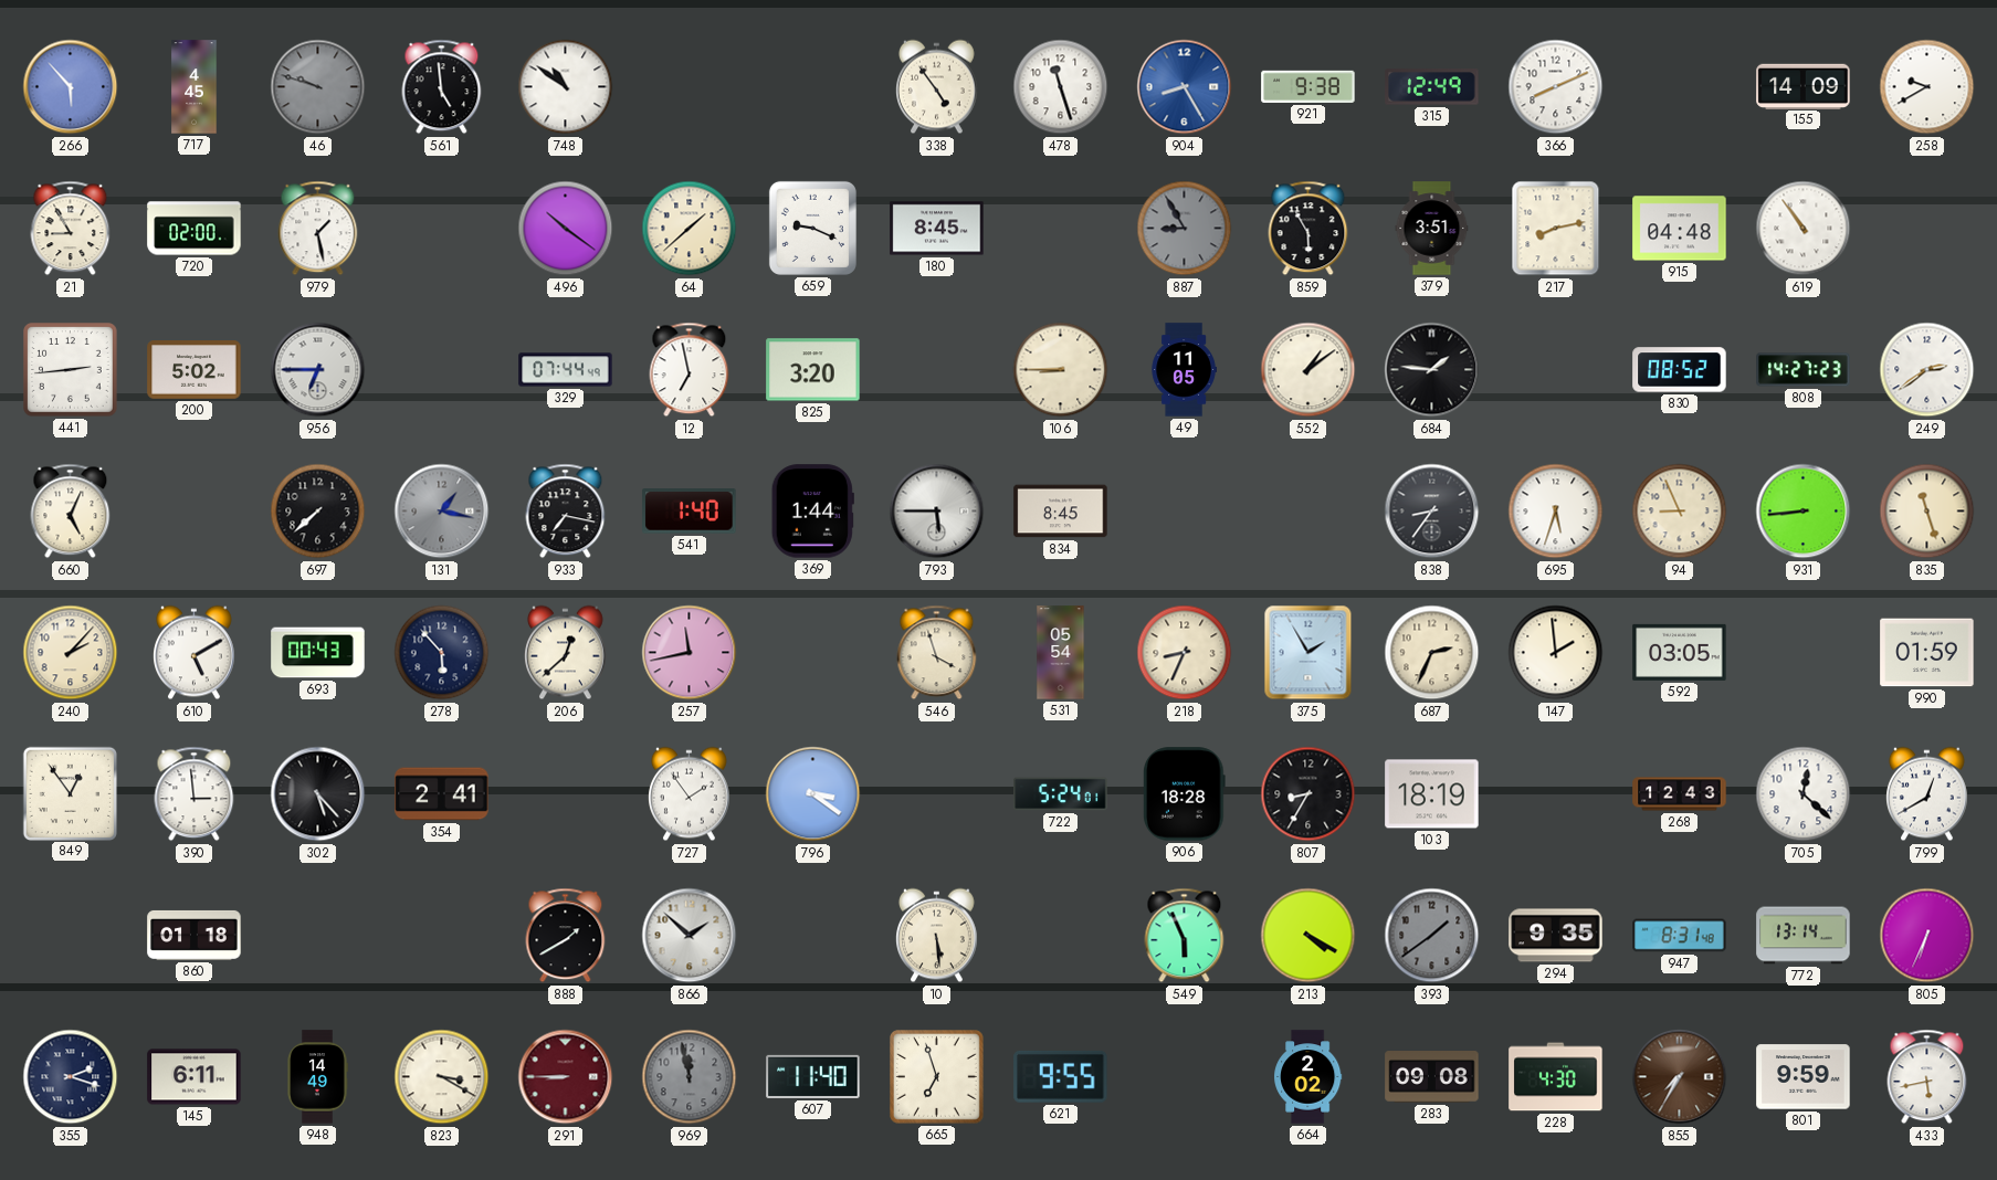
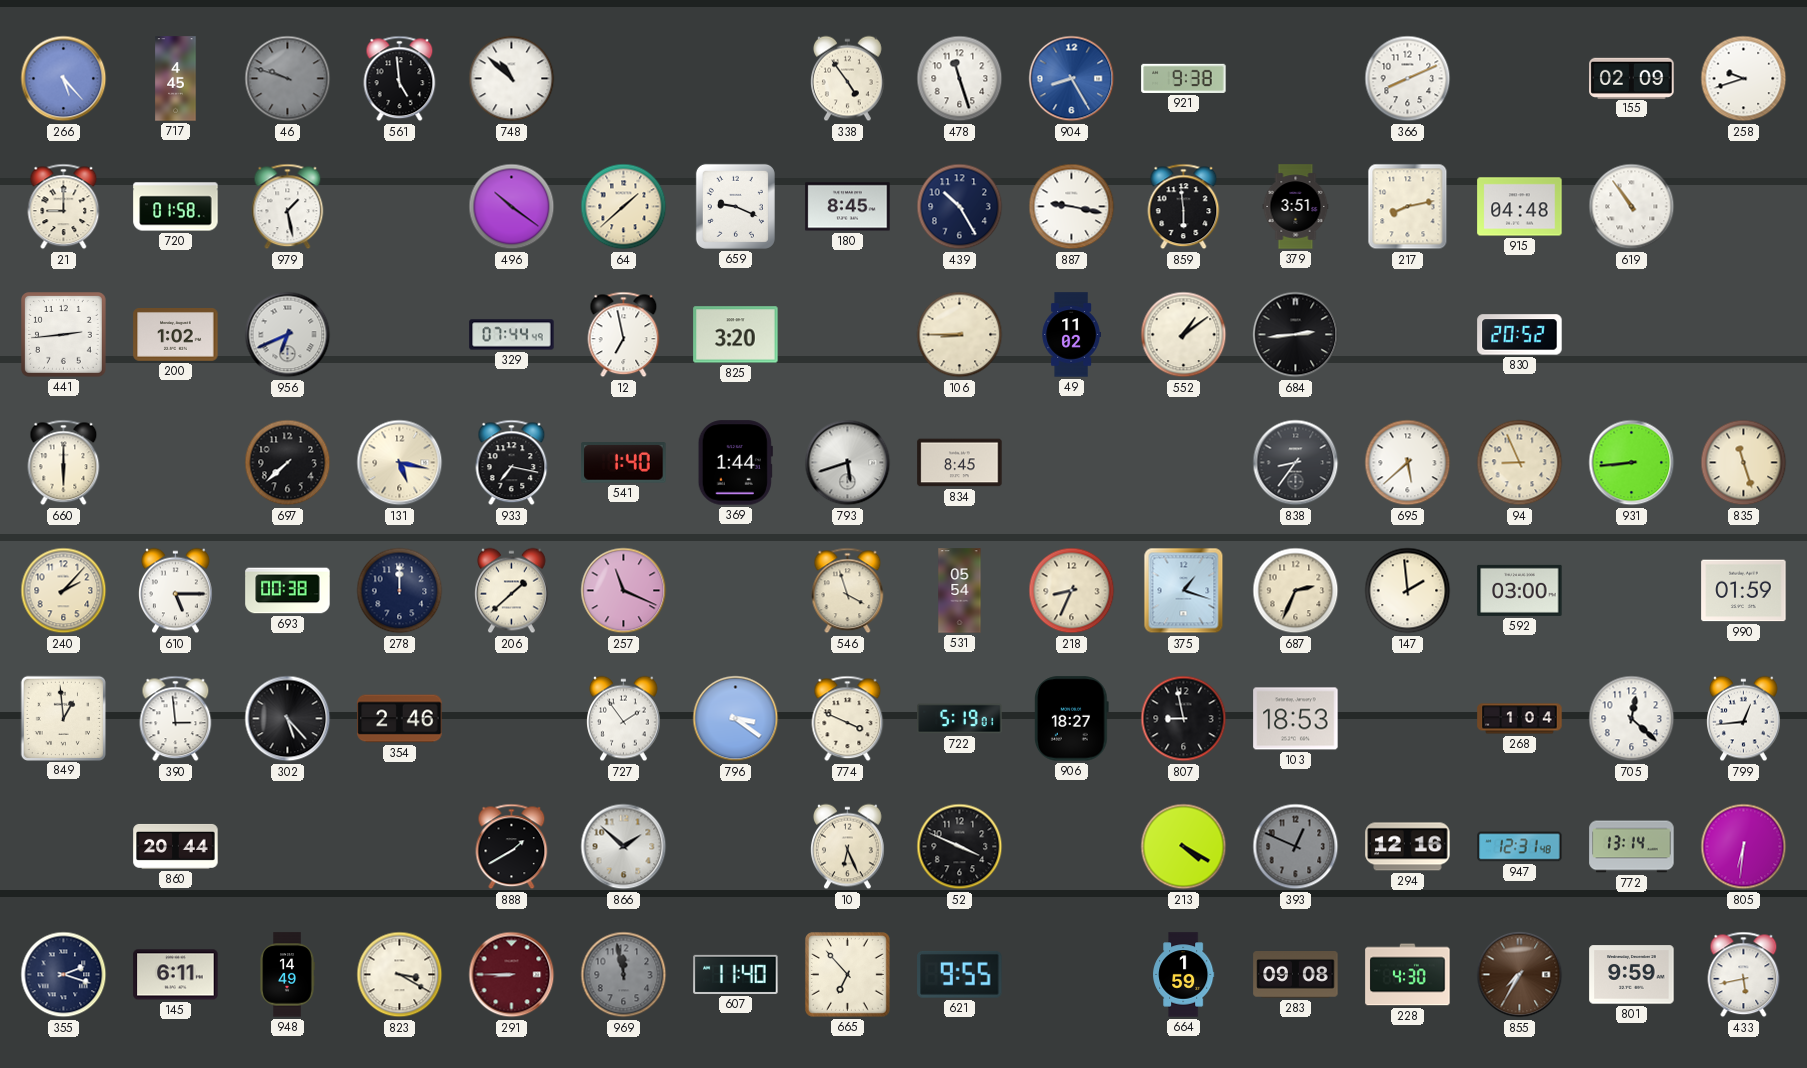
266: 5:53 -> 5:23 (64, 79)
748: 10:51 -> 10:52 (512, 79)
315: 12:49 -> none (1432, 87)
155: 14:09 -> 02:09 (1632, 78)
258: 9:40 -> 9:42 (1744, 79)
21: 8:55 -> 9:00 (64, 207)
720: 02:00 -> 01:58 (176, 207)
439: none -> 10:25 (960, 207)
887: 8:55 -> 9:17 (1072, 207)
887 dial: grey -> white (1072, 207)
859: 5:55 -> 5:59 (1184, 207)
200: 5:02 -> 1:02 (176, 335)
956: 6:45 -> 6:41 (288, 335)
49: 11:05 -> 11:02 (1071, 335)
684: 1:46 -> 2:44 (1296, 335)
830: 08:52 -> 20:52 (1520, 335)
808: 14:27 -> none (1804, 370)
249: 2:39 -> none (1927, 370)
660: 5:04 -> 6:00 (64, 463)
131: 1:17 -> 5:17 (400, 463)
131 dial: grey -> cream (400, 463)
793: 5:45 -> 5:42 (848, 463)
695: 5:33 -> 5:38 (1408, 463)
610: 5:10 -> 5:15 (176, 591)
693: 00:43 -> 00:38 (288, 591)
278: 5:53 -> 12:00 (400, 591)
206: 12:38 -> 1:38 (512, 591)
257: 11:43 -> 11:19 (624, 591)
375: 1:55 -> 1:18 (1184, 591)
592: 03:05 -> 03:00 (1520, 590)
849: 12:54 -> 12:59 (63, 718)
354: 2:41 -> 2:46 (400, 719)
774: none -> 3:49 (848, 719)
722: 5:24 -> 5:19 (960, 719)
906: 18:28 -> 18:27 (1072, 719)
807: 8:35 -> 8:58 (1184, 719)
103: 18:19 -> 18:53 (1296, 719)
268: 12:43 -> 1:04 (1520, 719)
799: 12:40 -> 12:44 (1744, 719)
860: 01:18 -> 20:44 (176, 846)
10: 5:29 -> 6:26 (848, 847)
52: none -> 3:49 (960, 847)
549: 5:56 -> none (1185, 936)
393: 1:39 -> 12:49 (1296, 847)
294: 9:35 -> 12:16 (1408, 847)
947: 8:31 -> 12:31 (1520, 847)
805: 6:34 -> 6:31 (1744, 847)
665: 6:57 -> 6:53 (848, 975)
664: 2:02 -> 1:59 (1184, 975)
